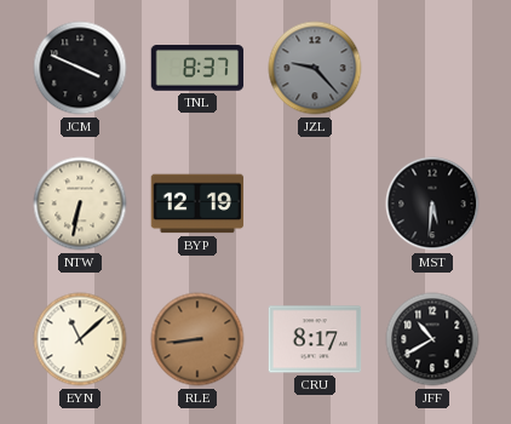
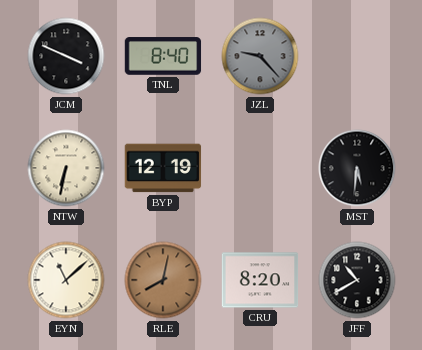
TNL: 8:37 -> 8:40 (163, 56)
RLE: 8:44 -> 8:02 (163, 280)
CRU: 8:17 -> 8:20 (260, 280)
